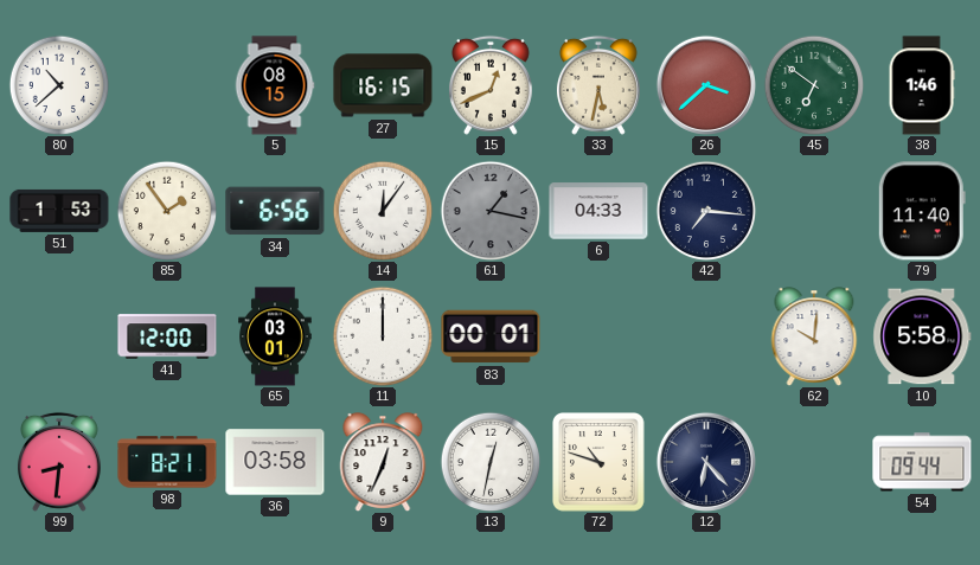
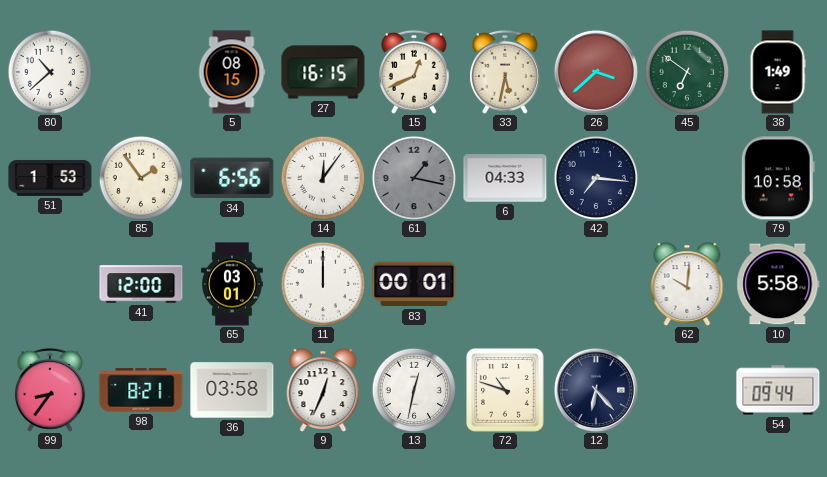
38: 1:46 -> 1:49 (778, 72)
79: 11:40 -> 10:58 (778, 178)
99: 8:31 -> 8:36 (50, 390)
